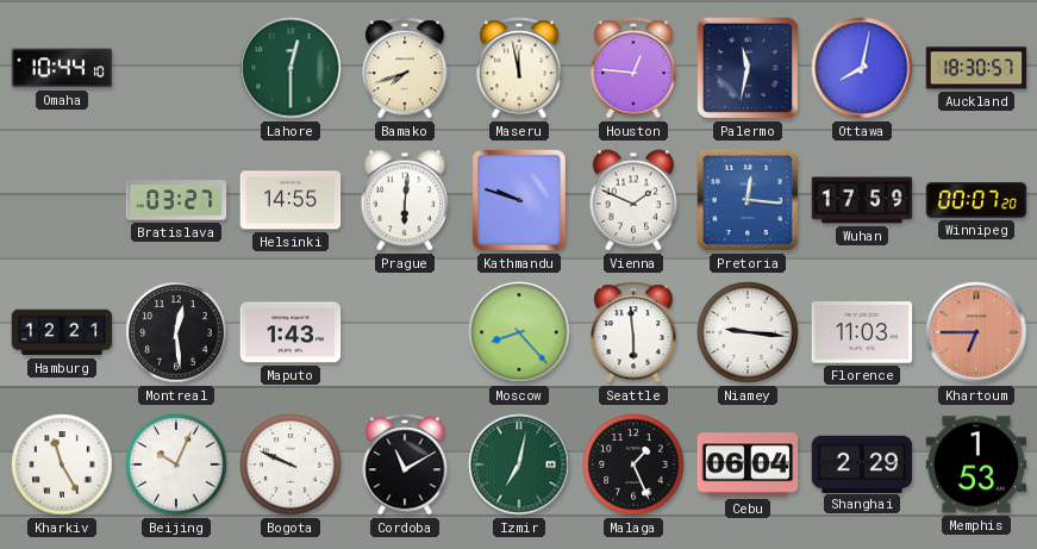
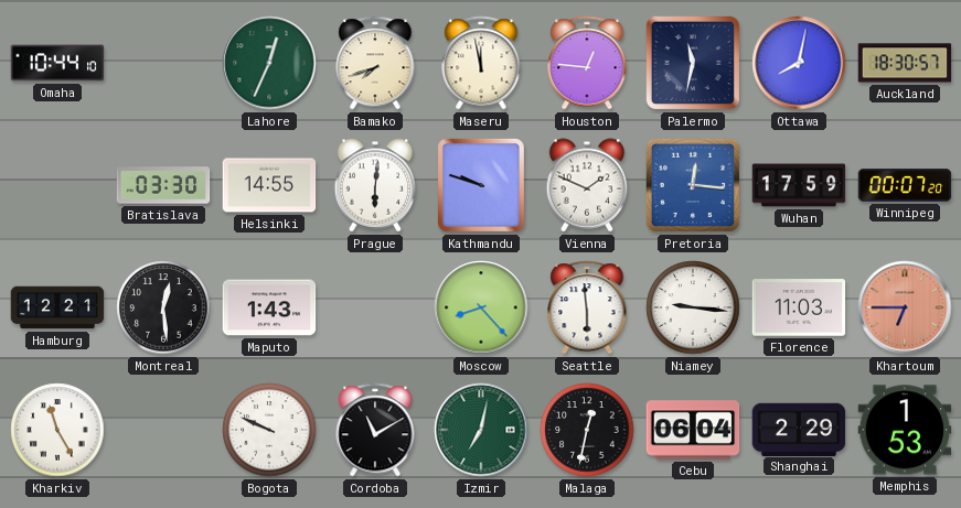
Lahore: 12:30 -> 12:34 (269, 63)
Bratislava: 03:27 -> 03:30 (163, 185)
Beijing: 10:04 -> none (176, 464)
Malaga: 1:26 -> 12:32 (587, 430)
